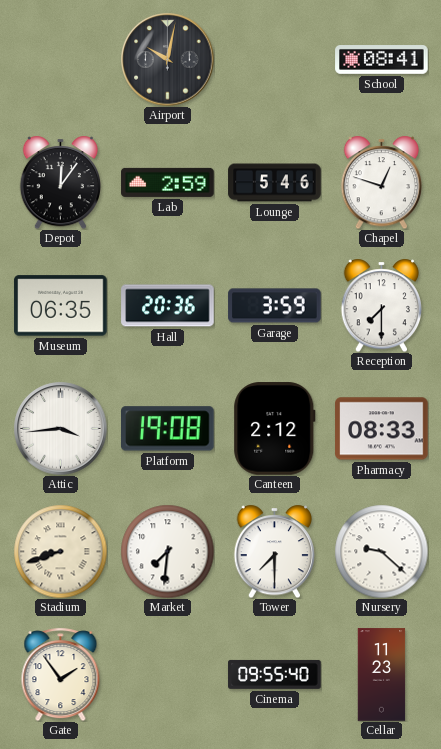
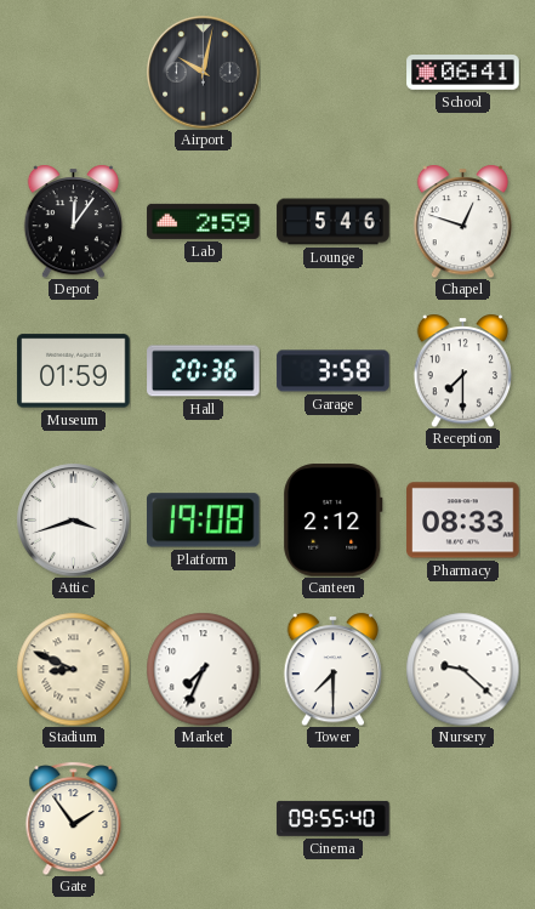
School: 08:41 -> 06:41 (463, 73)
Museum: 06:35 -> 01:59 (74, 371)
Garage: 3:59 -> 3:58 (334, 371)
Attic: 3:44 -> 3:42 (73, 519)
Stadium: 8:42 -> 8:49 (73, 669)
Market: 7:31 -> 7:34 (203, 669)
Cellar: 11:23 -> none (382, 675)
